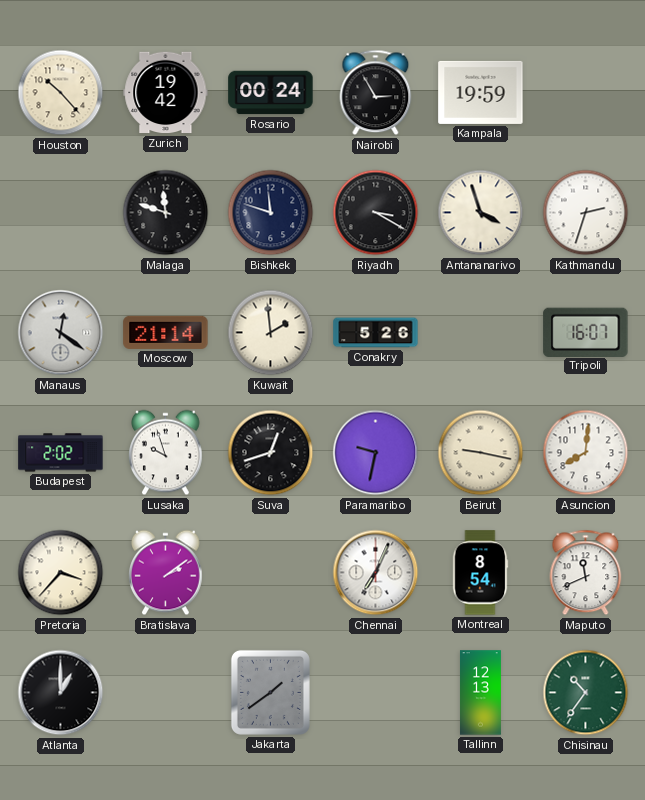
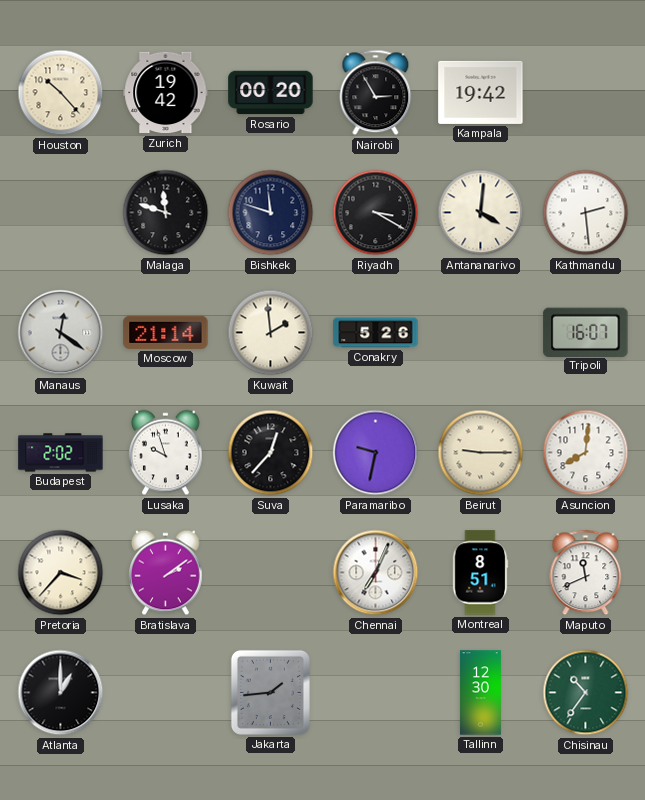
Rosario: 00:24 -> 00:20 (271, 93)
Kampala: 19:59 -> 19:42 (481, 92)
Antananarivo: 3:57 -> 4:01 (481, 213)
Kathmandu: 2:33 -> 2:29 (586, 213)
Suva: 12:42 -> 12:37 (271, 453)
Beirut: 9:17 -> 9:15 (481, 453)
Montreal: 8:54 -> 8:51 (480, 573)
Jakarta: 1:39 -> 1:44 (270, 692)
Tallinn: 12:13 -> 12:30 (480, 693)
